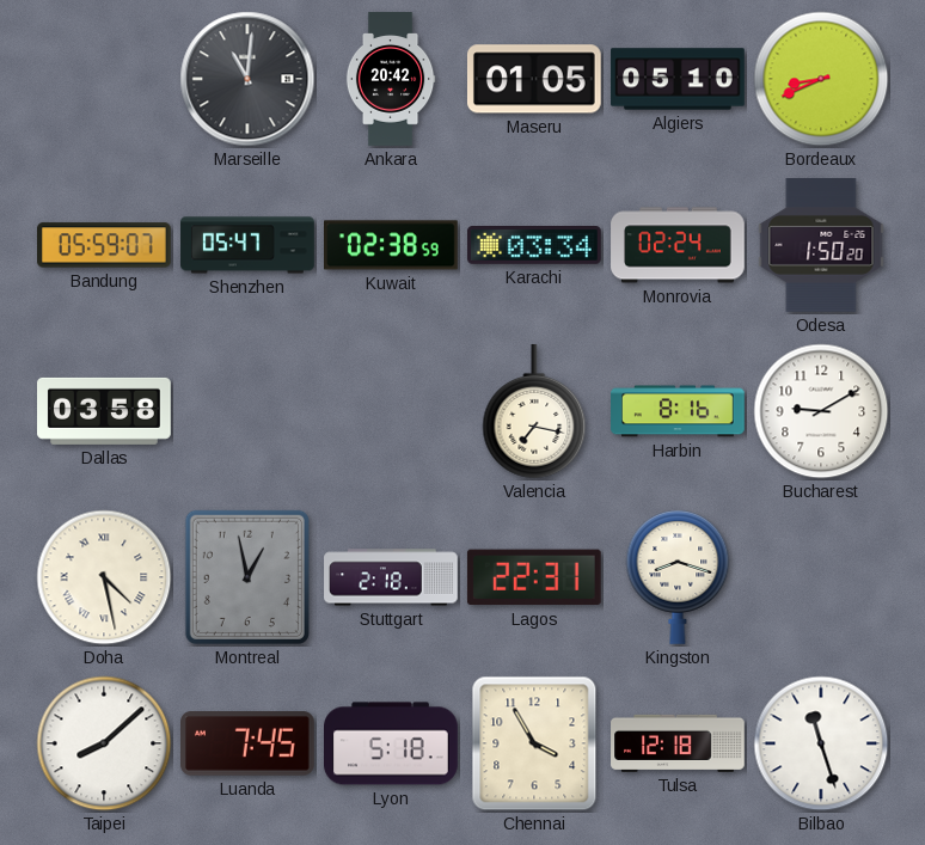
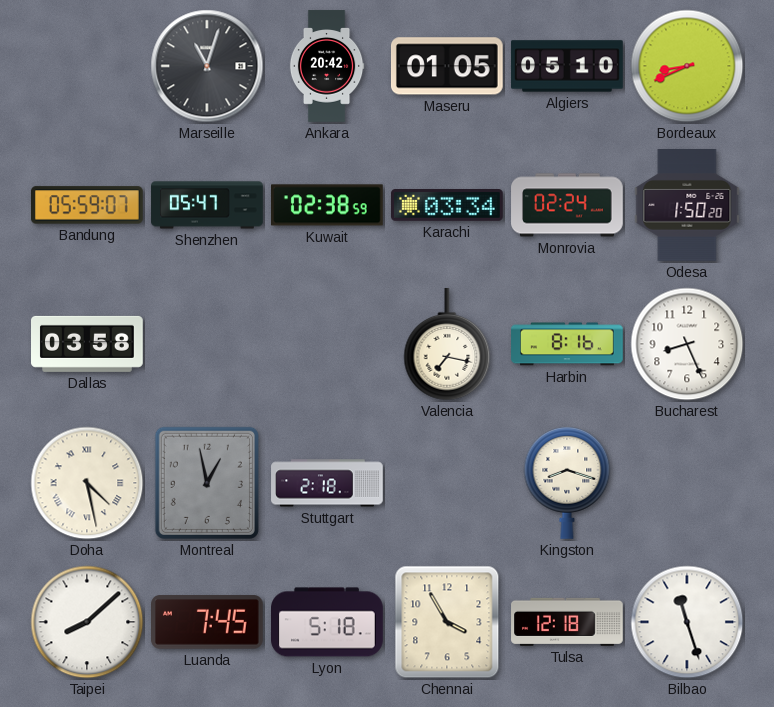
Marseille: 11:01 -> 11:03 (207, 66)
Bucharest: 9:10 -> 8:26 (687, 344)
Lagos: 22:31 -> none (534, 577)
